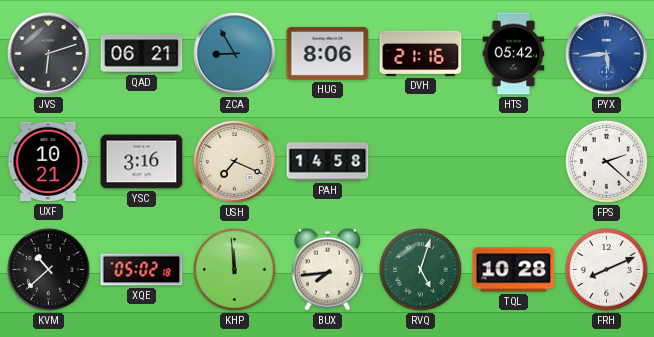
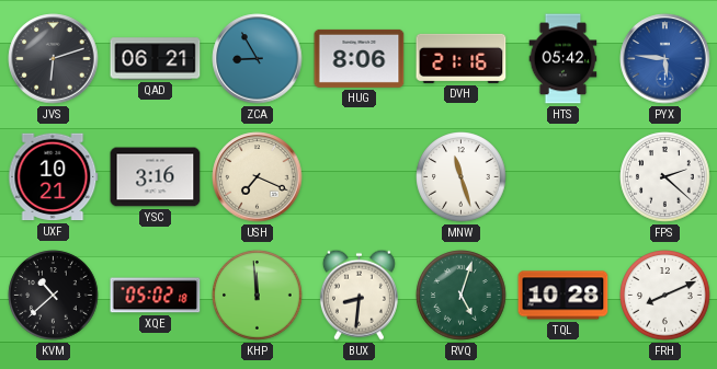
PYX: 5:44 -> 5:46 (665, 59)
PAH: 14:58 -> none (328, 162)
MNW: none -> 11:27 (462, 177)
BUX: 7:44 -> 8:31 (358, 295)
